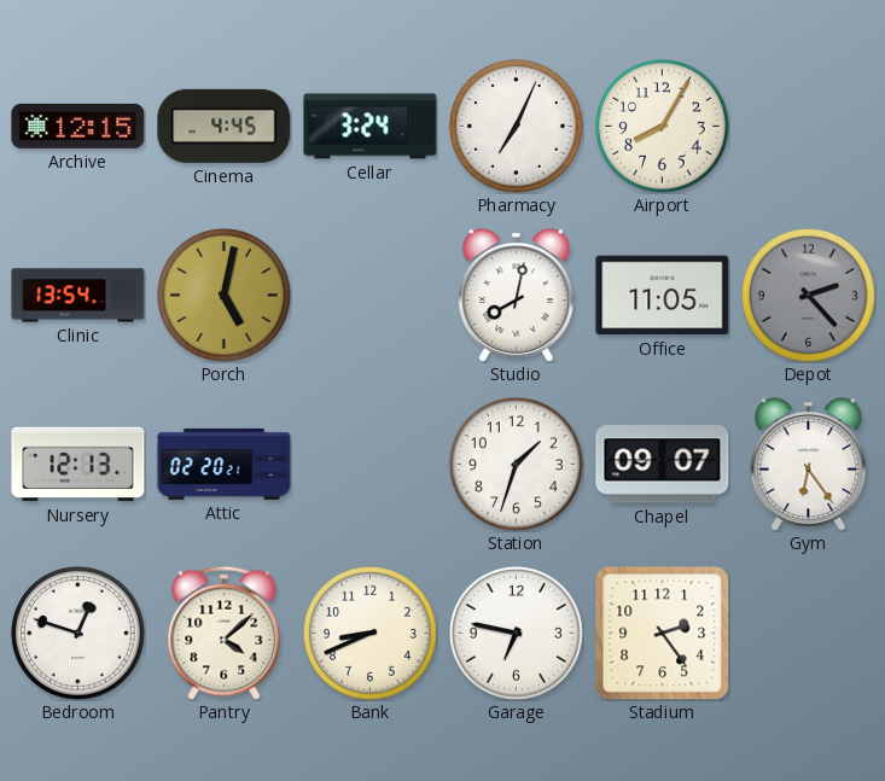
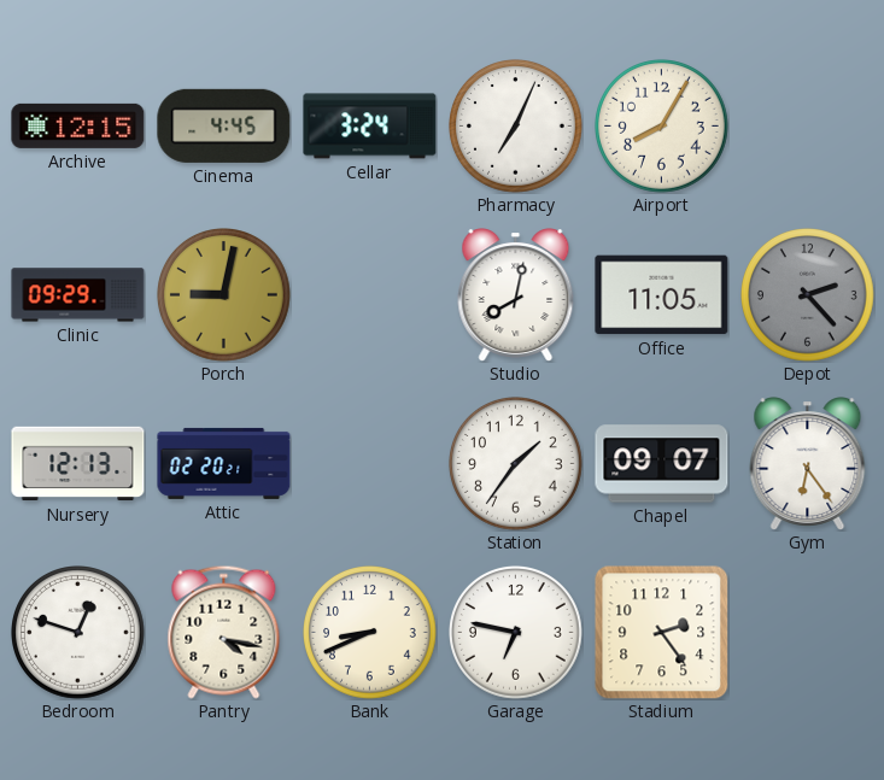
Clinic: 13:54 -> 09:29 (78, 295)
Porch: 5:02 -> 9:02 (224, 295)
Station: 1:33 -> 1:36 (516, 464)
Pantry: 4:08 -> 4:17 (224, 632)
